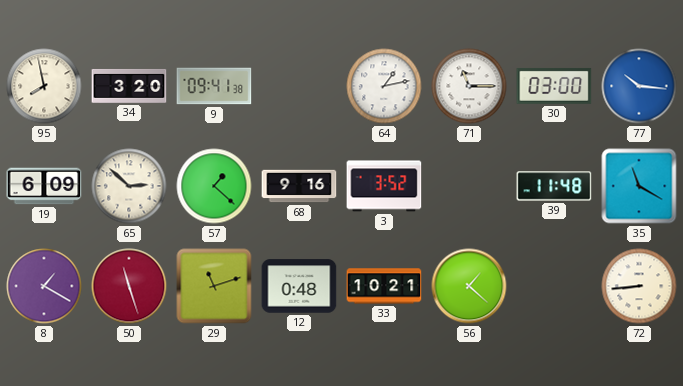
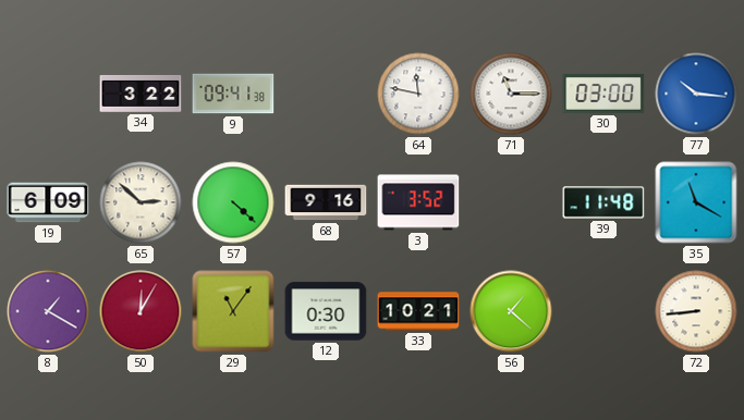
95: 7:58 -> none (44, 86)
34: 3:20 -> 3:22 (141, 94)
64: 1:13 -> 11:47 (418, 94)
57: 1:22 -> 4:22 (233, 202)
50: 11:27 -> 12:05 (141, 311)
29: 11:12 -> 11:06 (233, 311)
12: 0:48 -> 0:30 (326, 311)
